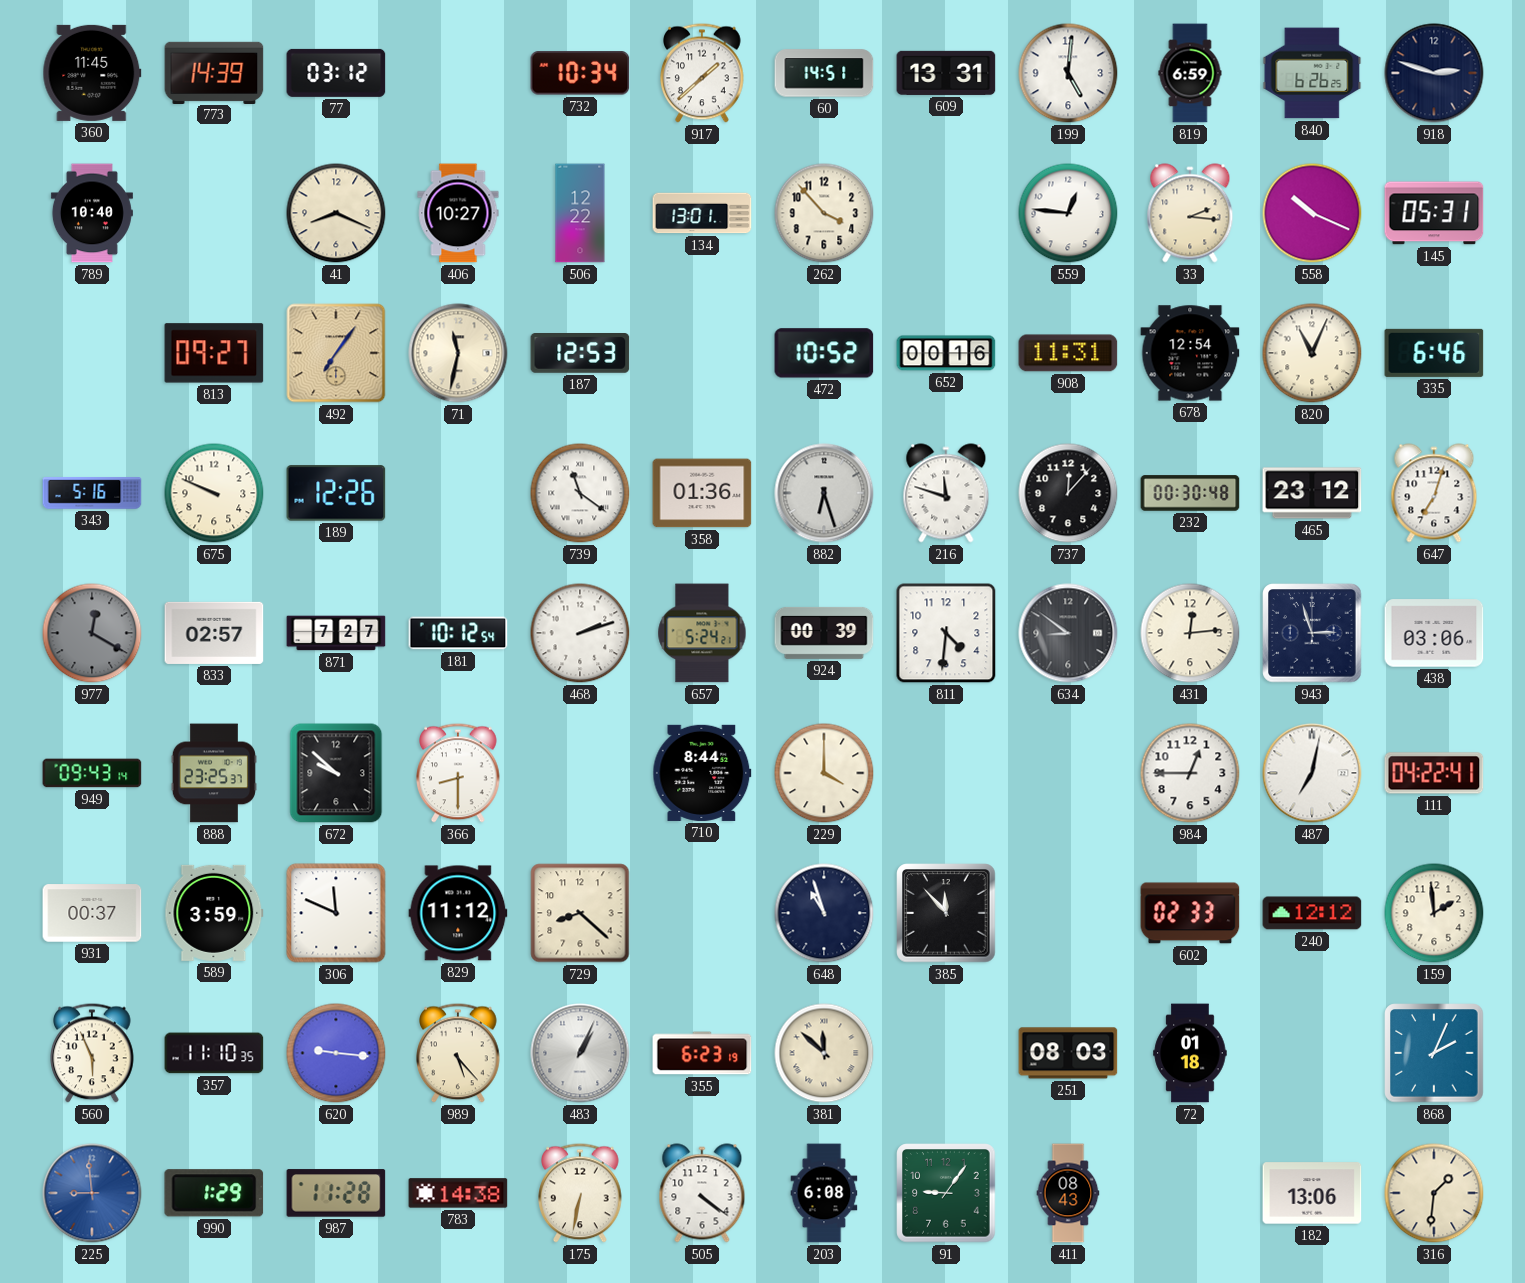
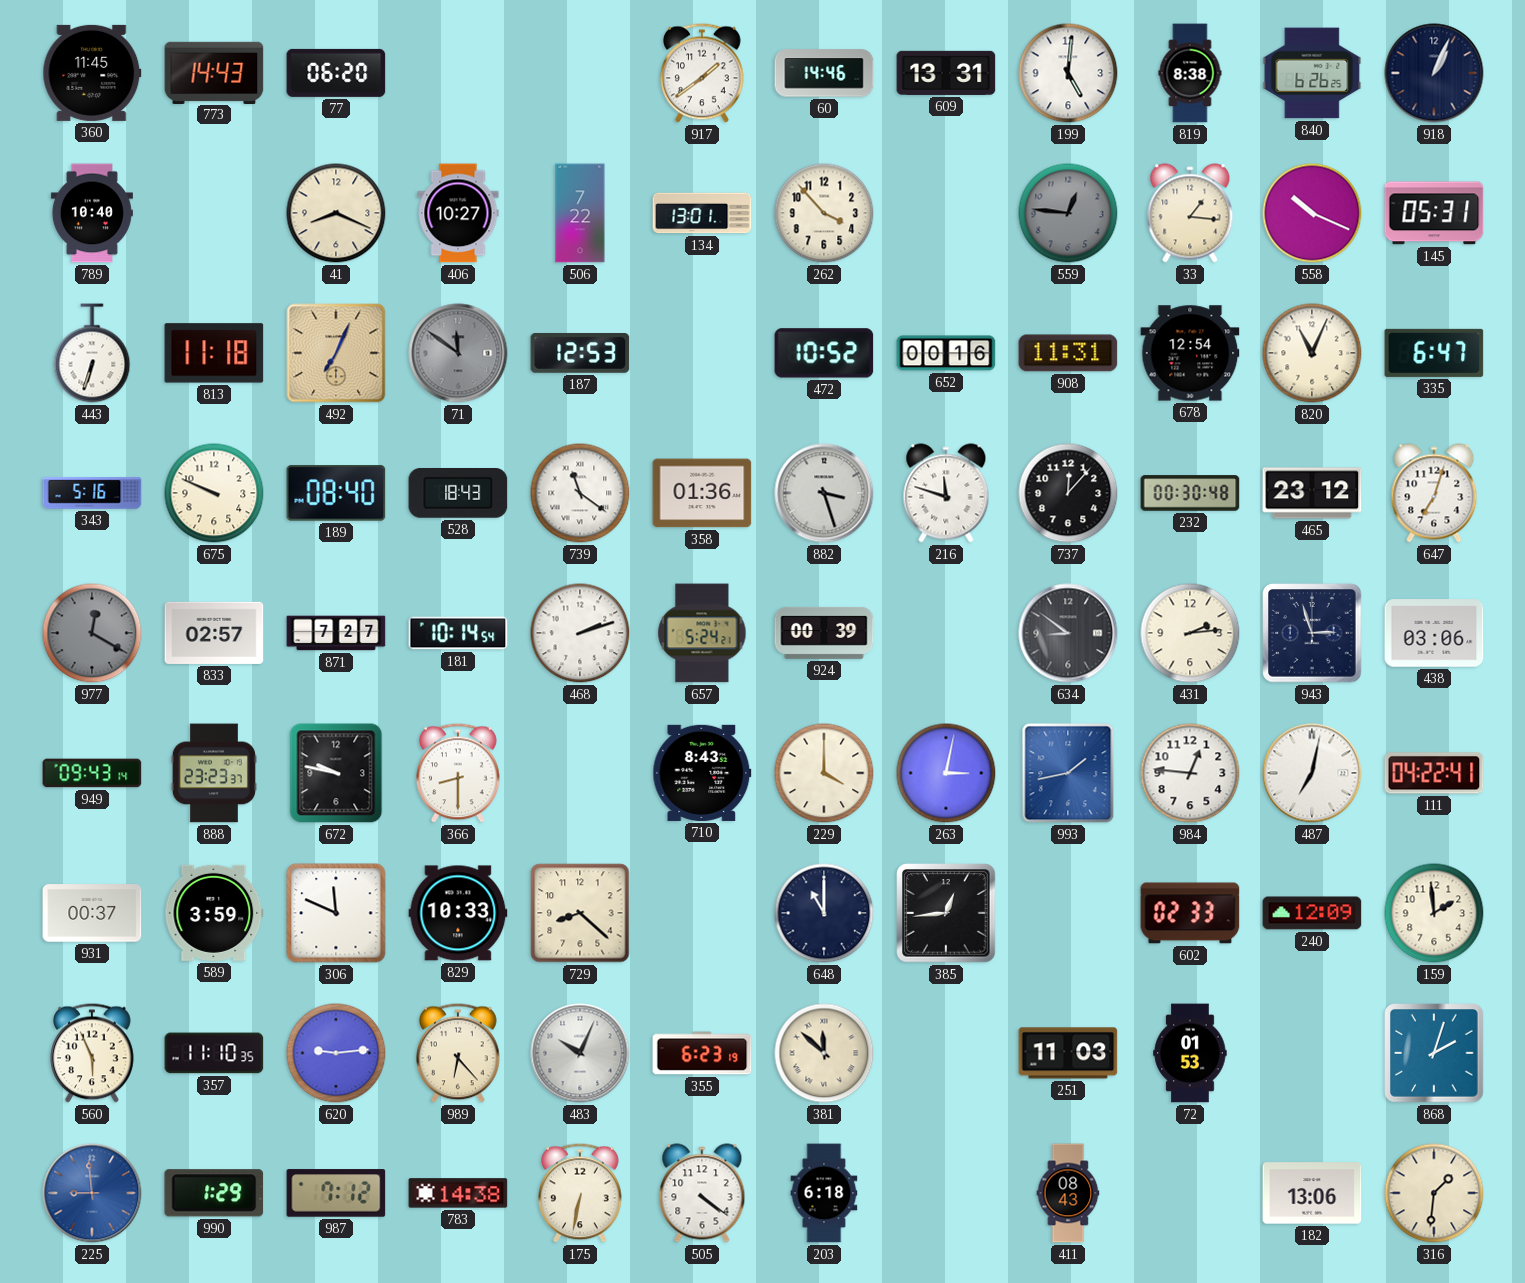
773: 14:39 -> 14:43 (214, 72)
77: 03:12 -> 06:20 (336, 73)
732: 10:34 -> none (580, 73)
917: 1:38 -> 1:39 (702, 73)
60: 14:51 -> 14:46 (824, 73)
819: 6:59 -> 8:38 (1190, 73)
918: 2:48 -> 1:04 (1434, 73)
506: 12:22 -> 7:22 (580, 213)
559 dial: white -> grey (1068, 213)
33: 2:16 -> 1:16 (1190, 213)
443: none -> 6:33 (92, 353)
813: 09:27 -> 11:18 (214, 353)
492: 7:06 -> 7:04 (336, 353)
71: 11:32 -> 11:51 (458, 353)
71 dial: cream -> grey (458, 353)
335: 6:46 -> 6:47 (1434, 353)
189: 12:26 -> 08:40 (336, 493)
528: none -> 18:43 (458, 494)
882: 6:27 -> 3:27 (824, 493)
181: 10:12 -> 10:14 (458, 633)
811: 4:31 -> none (946, 633)
431: 12:14 -> 2:14 (1190, 633)
888: 23:25 -> 23:23 (214, 773)
672: 9:52 -> 9:47 (336, 773)
710: 8:44 -> 8:43 (702, 773)
263: none -> 3:02 (946, 773)
993: none -> 1:43 (1068, 773)
984: 12:45 -> 12:46 (1190, 773)
829: 11:12 -> 10:33 (458, 913)
648: 10:57 -> 11:00 (824, 913)
385: 11:53 -> 12:44 (946, 913)
240: 12:12 -> 12:09 (1312, 913)
620: 9:16 -> 9:14 (336, 1053)
989: 5:23 -> 6:23 (458, 1053)
483: 1:04 -> 10:04 (580, 1053)
251: 08:03 -> 11:03 (1068, 1053)
72: 01:18 -> 01:53 (1190, 1053)
868: 2:04 -> 2:03 (1434, 1053)
987: 11:28 -> 7:12 (336, 1193)
203: 6:08 -> 6:18 (824, 1193)
91: 9:06 -> none (946, 1193)
